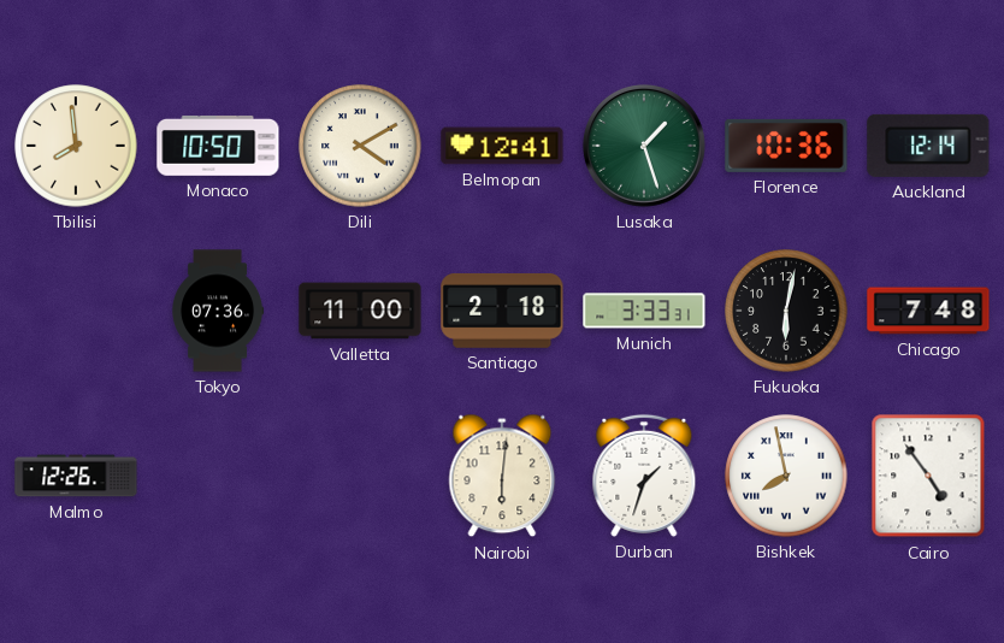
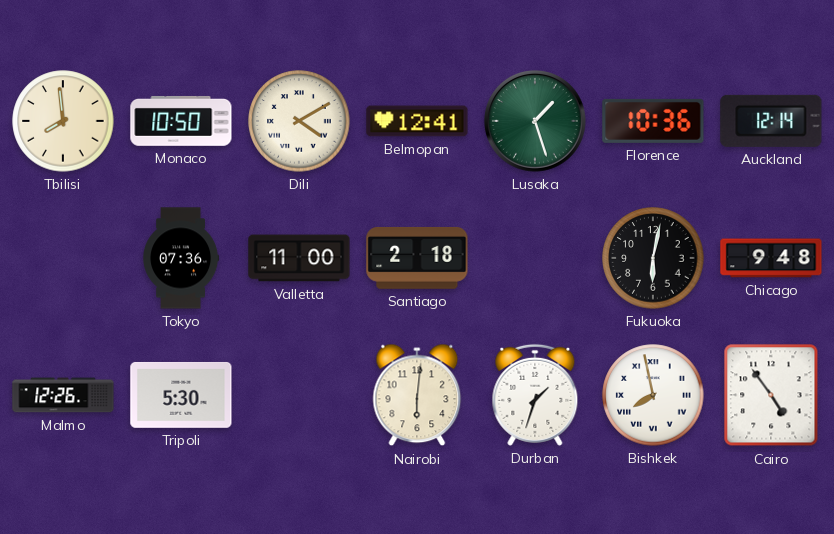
Munich: 3:33 -> none (644, 311)
Chicago: 7:48 -> 9:48 (771, 258)
Tripoli: none -> 5:30 (181, 395)
